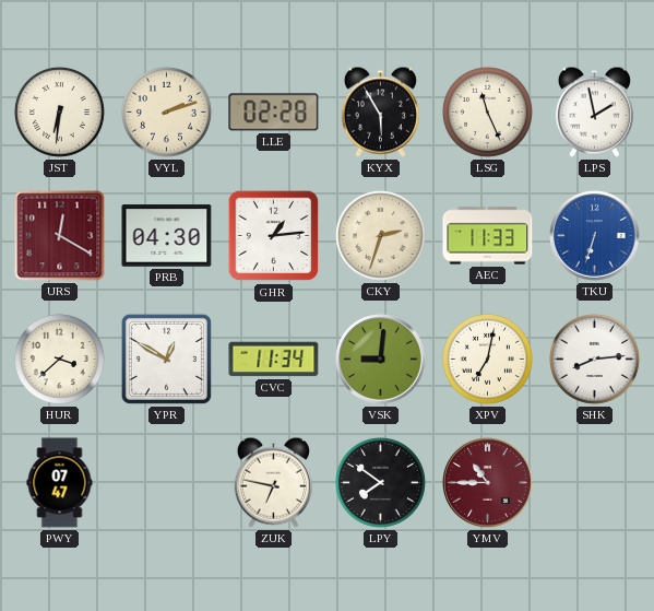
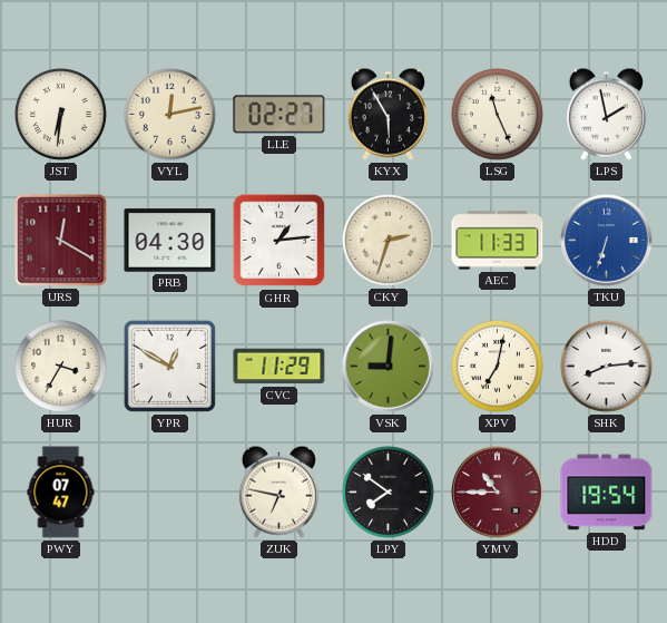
VYL: 2:12 -> 12:13 (169, 114)
LLE: 02:28 -> 02:27 (279, 115)
HUR: 3:38 -> 3:35 (60, 366)
CVC: 11:34 -> 11:29 (279, 367)
HDD: none -> 19:54 (607, 493)
